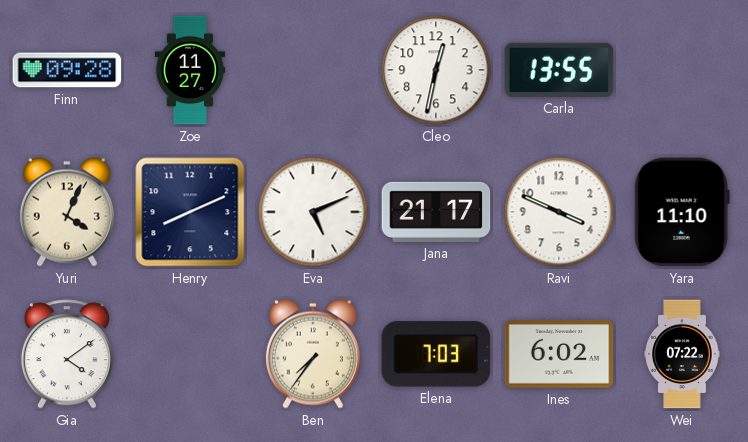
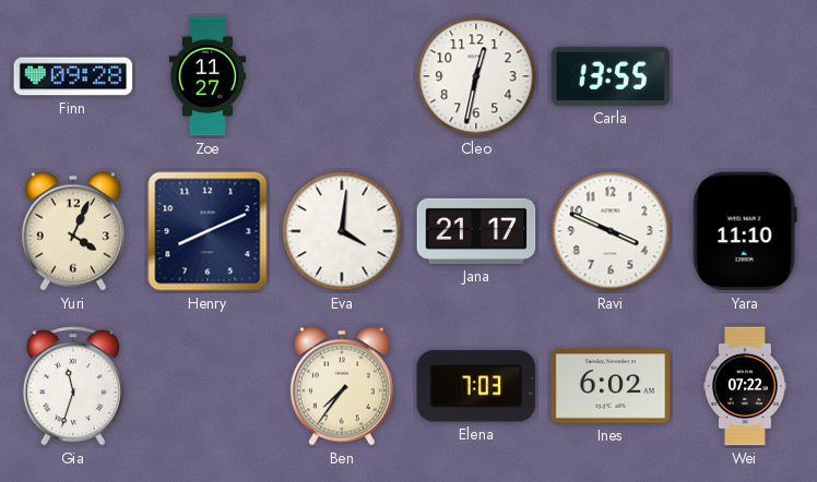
Eva: 5:11 -> 4:01 (342, 231)
Gia: 4:09 -> 11:33 (73, 386)
